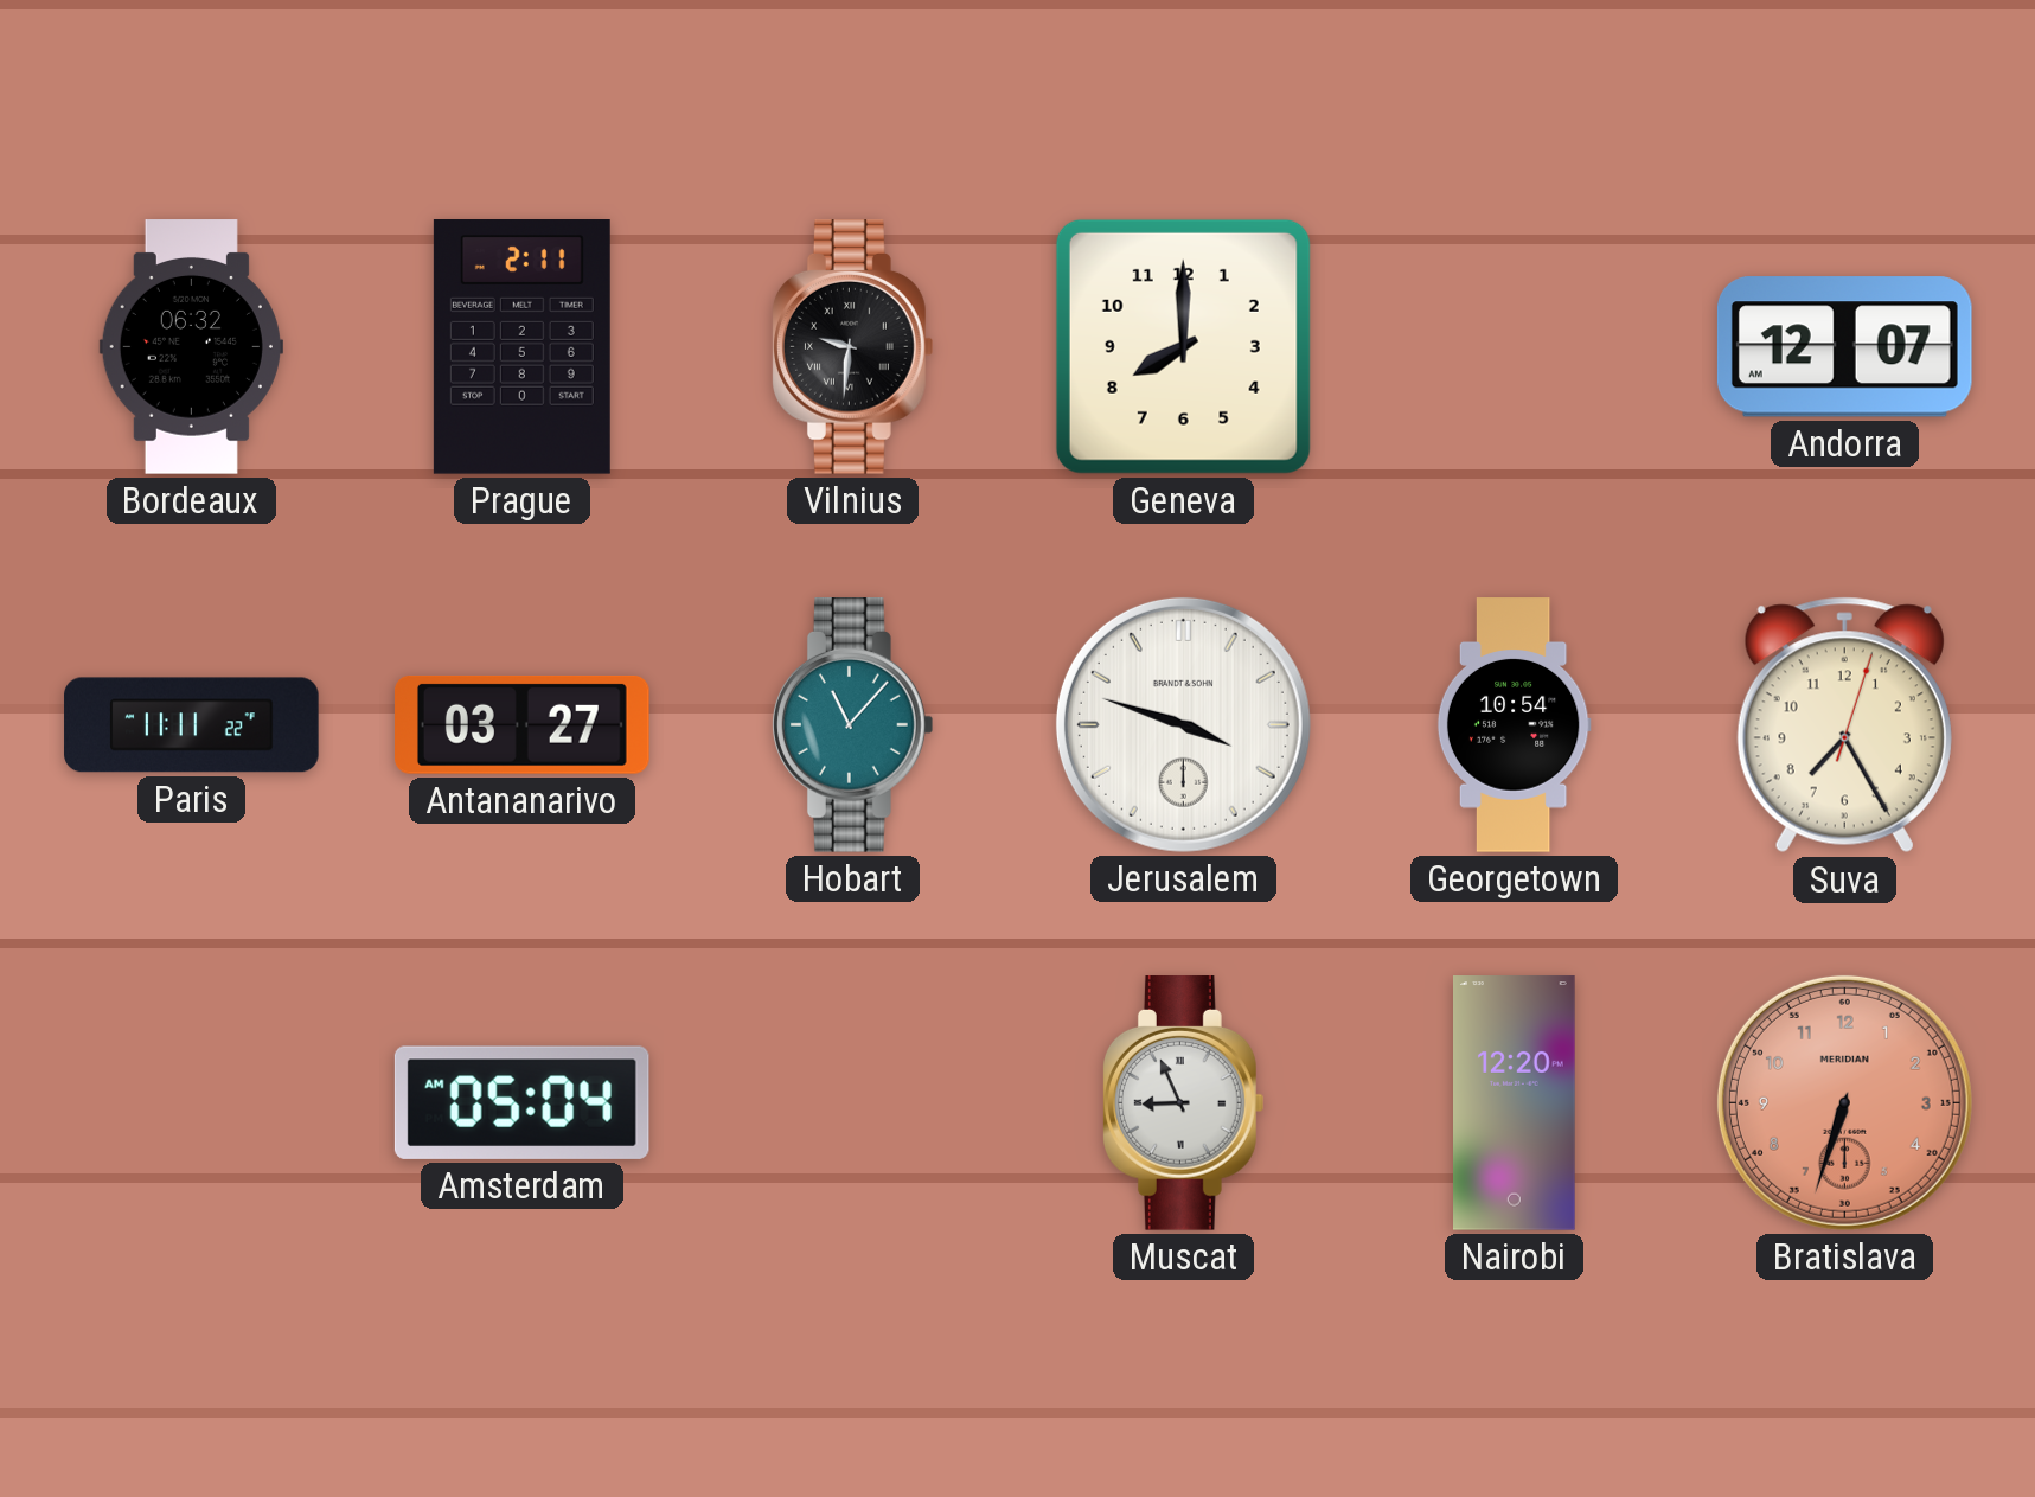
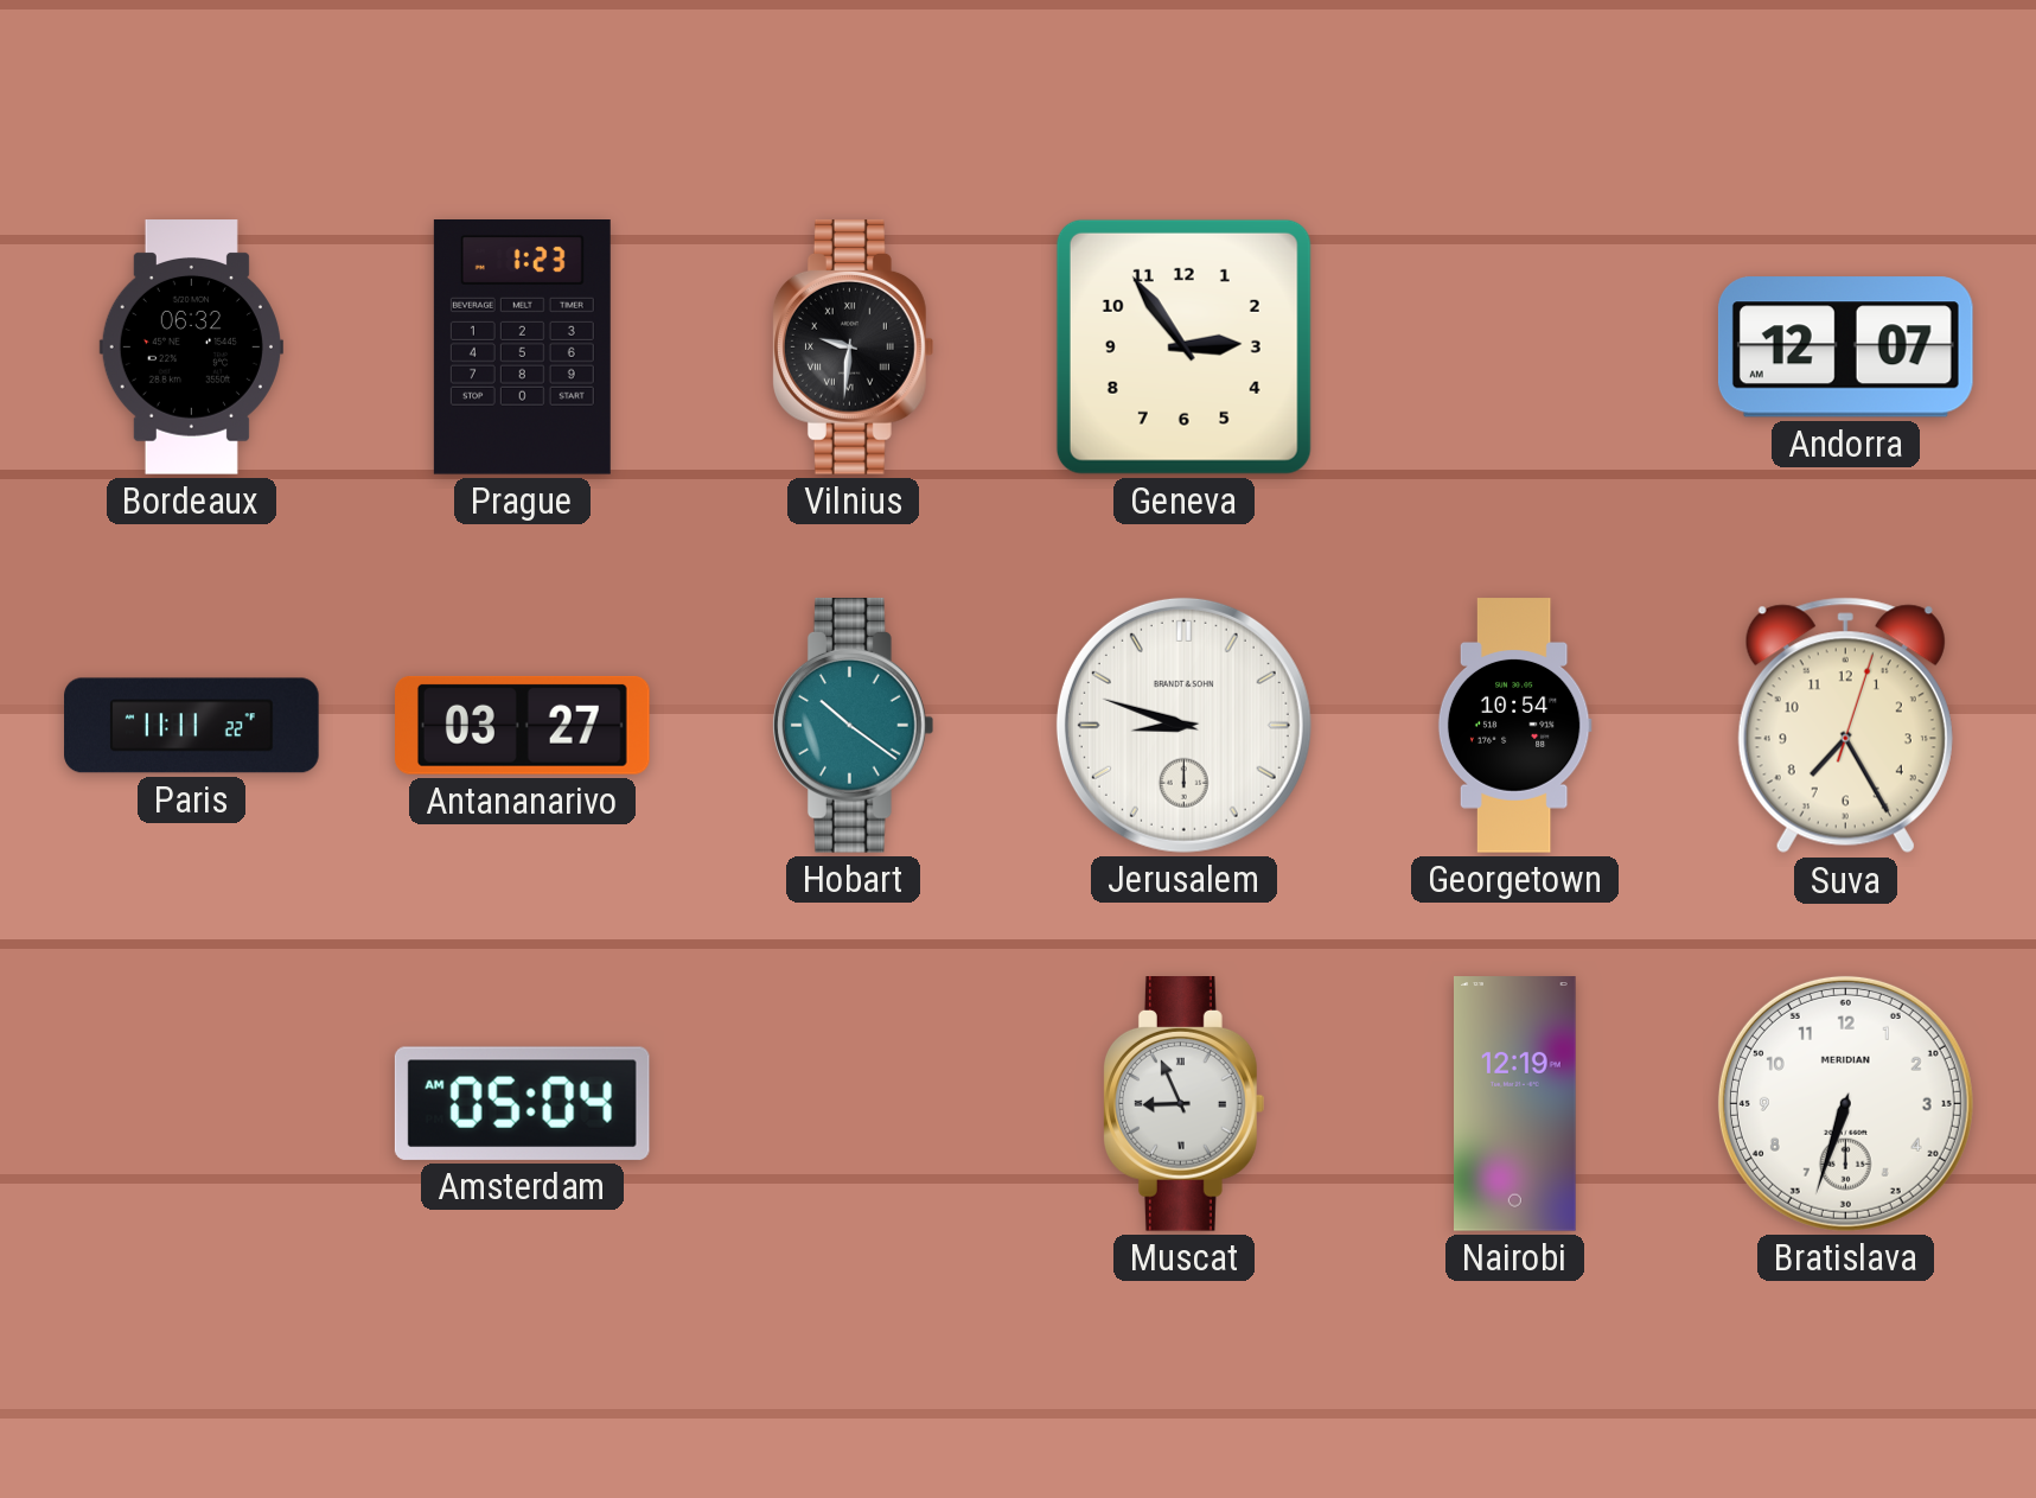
Prague: 2:11 -> 1:23 (522, 348)
Geneva: 8:00 -> 2:54 (1183, 346)
Hobart: 11:07 -> 10:21 (853, 726)
Jerusalem: 3:48 -> 8:48 (1183, 725)
Nairobi: 12:20 -> 12:19 (1515, 1104)
Bratislava dial: salmon -> white (1845, 1103)
